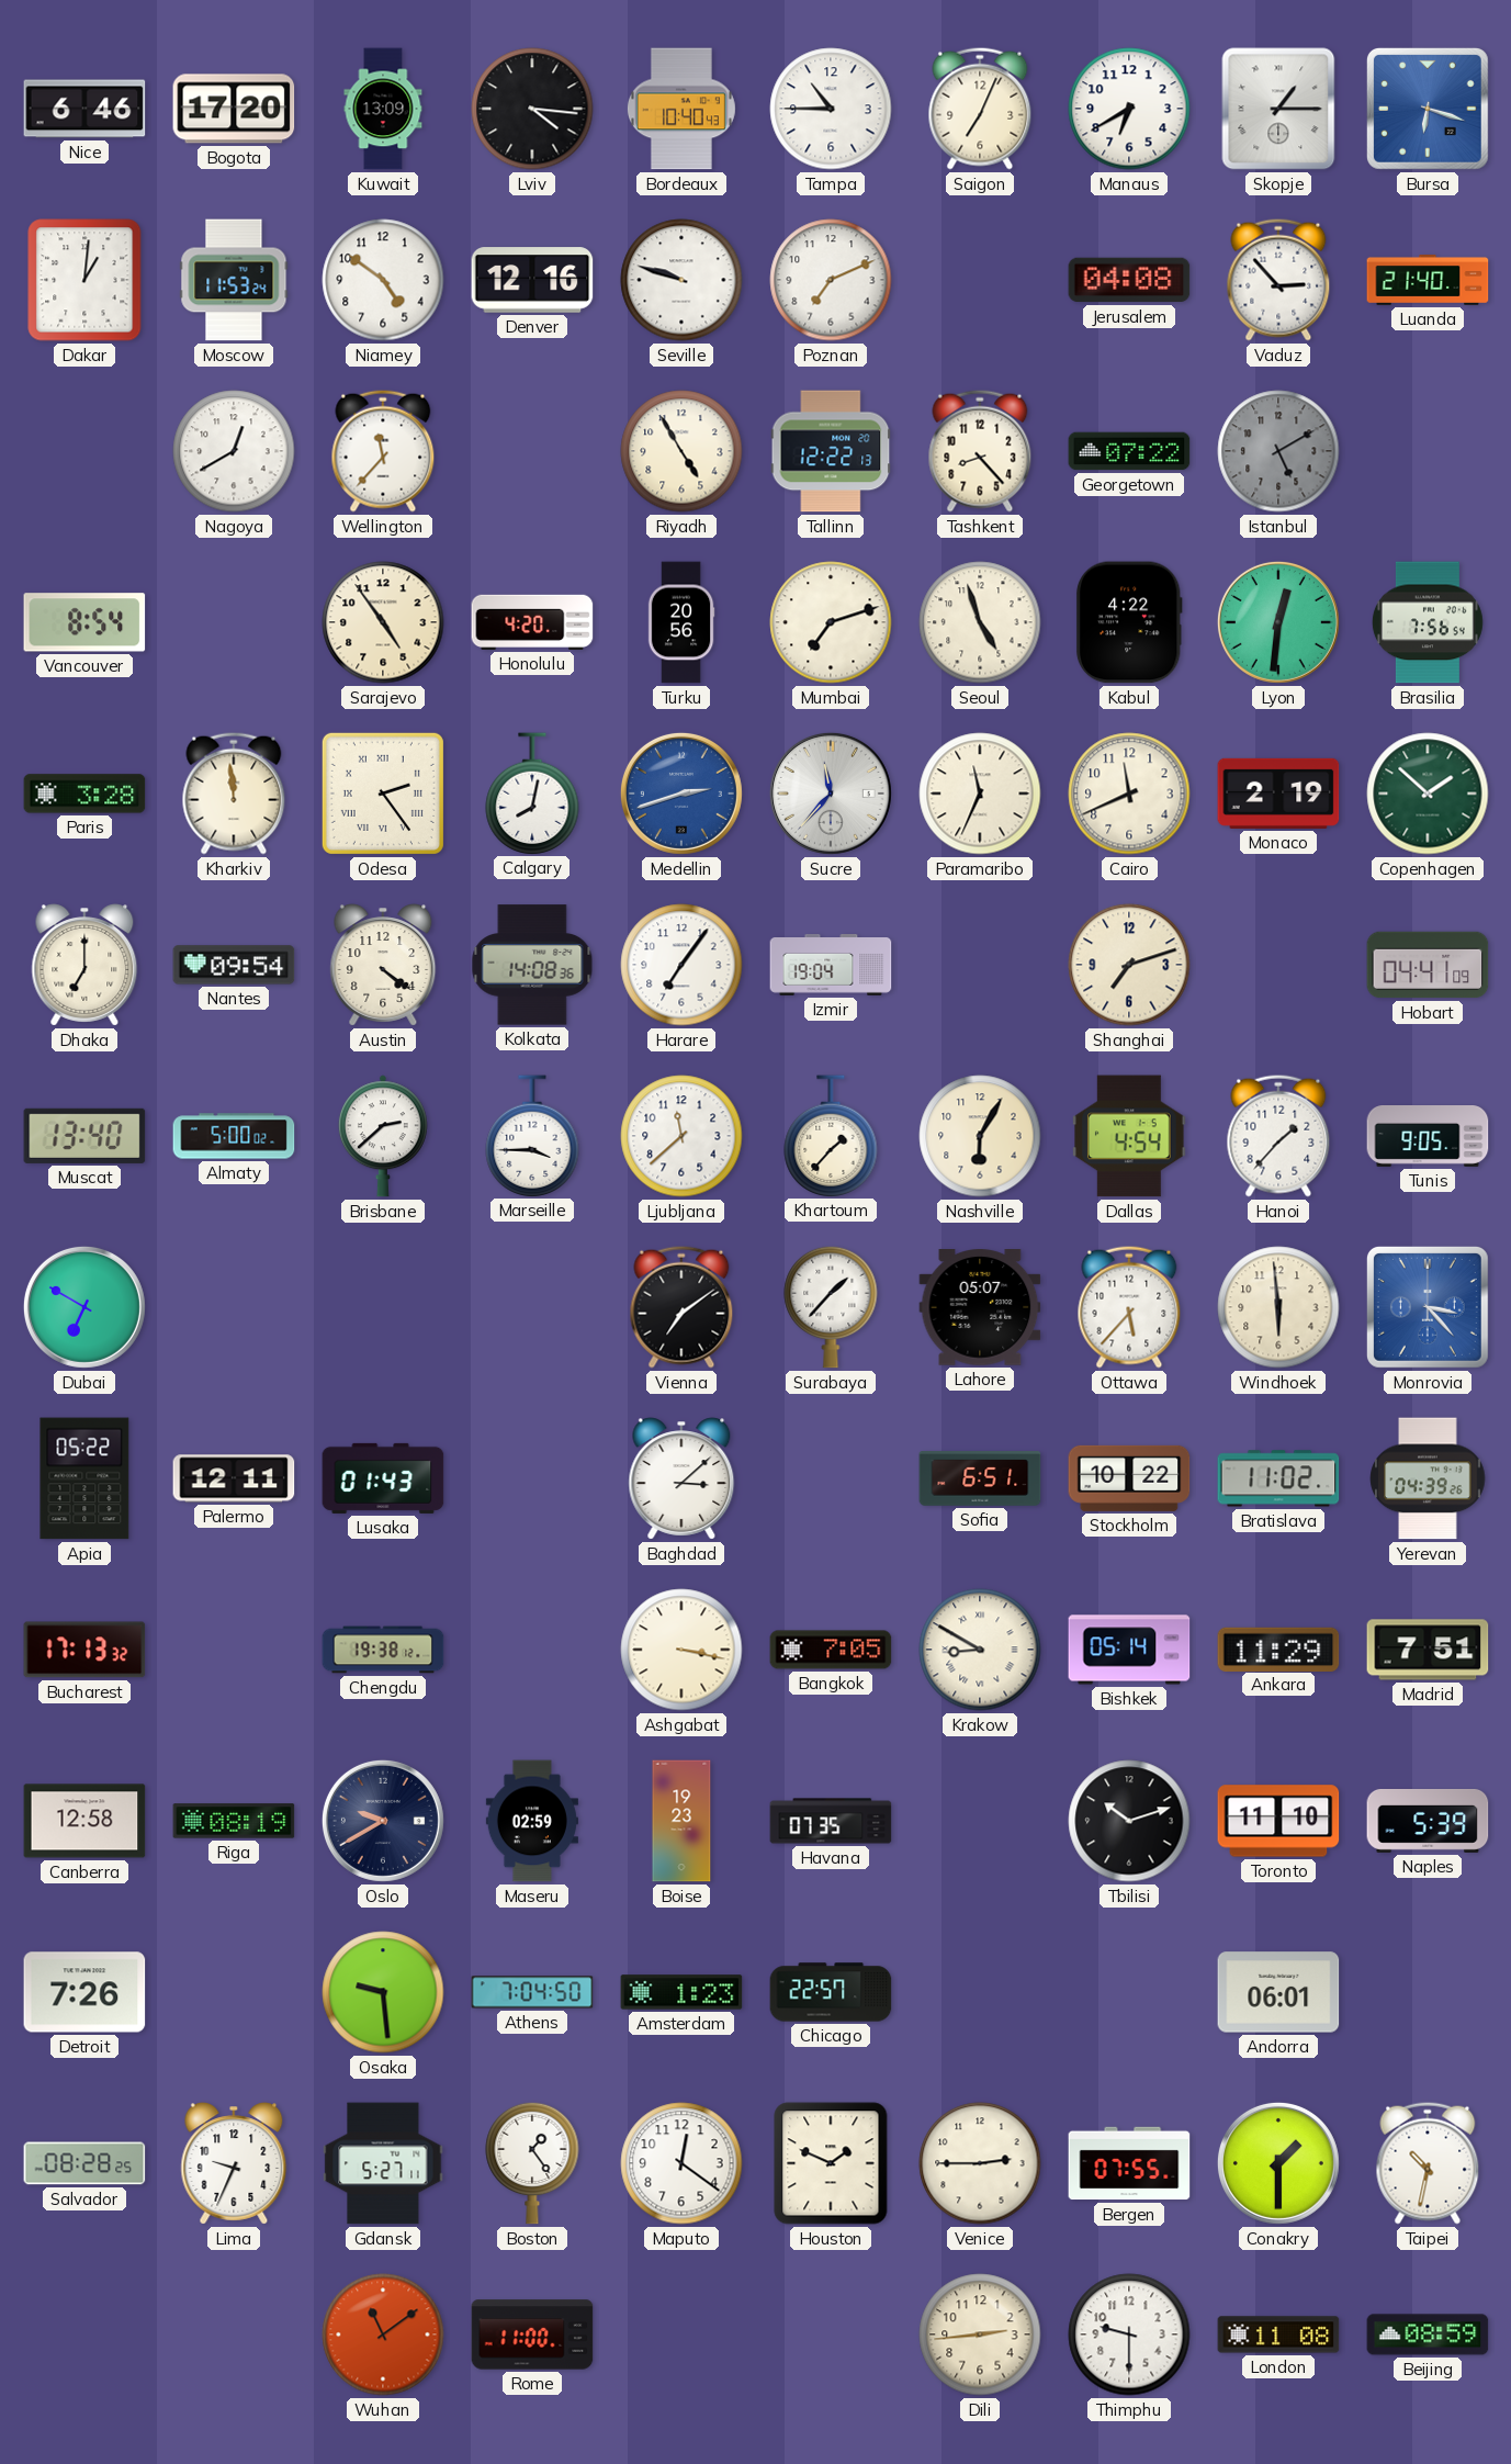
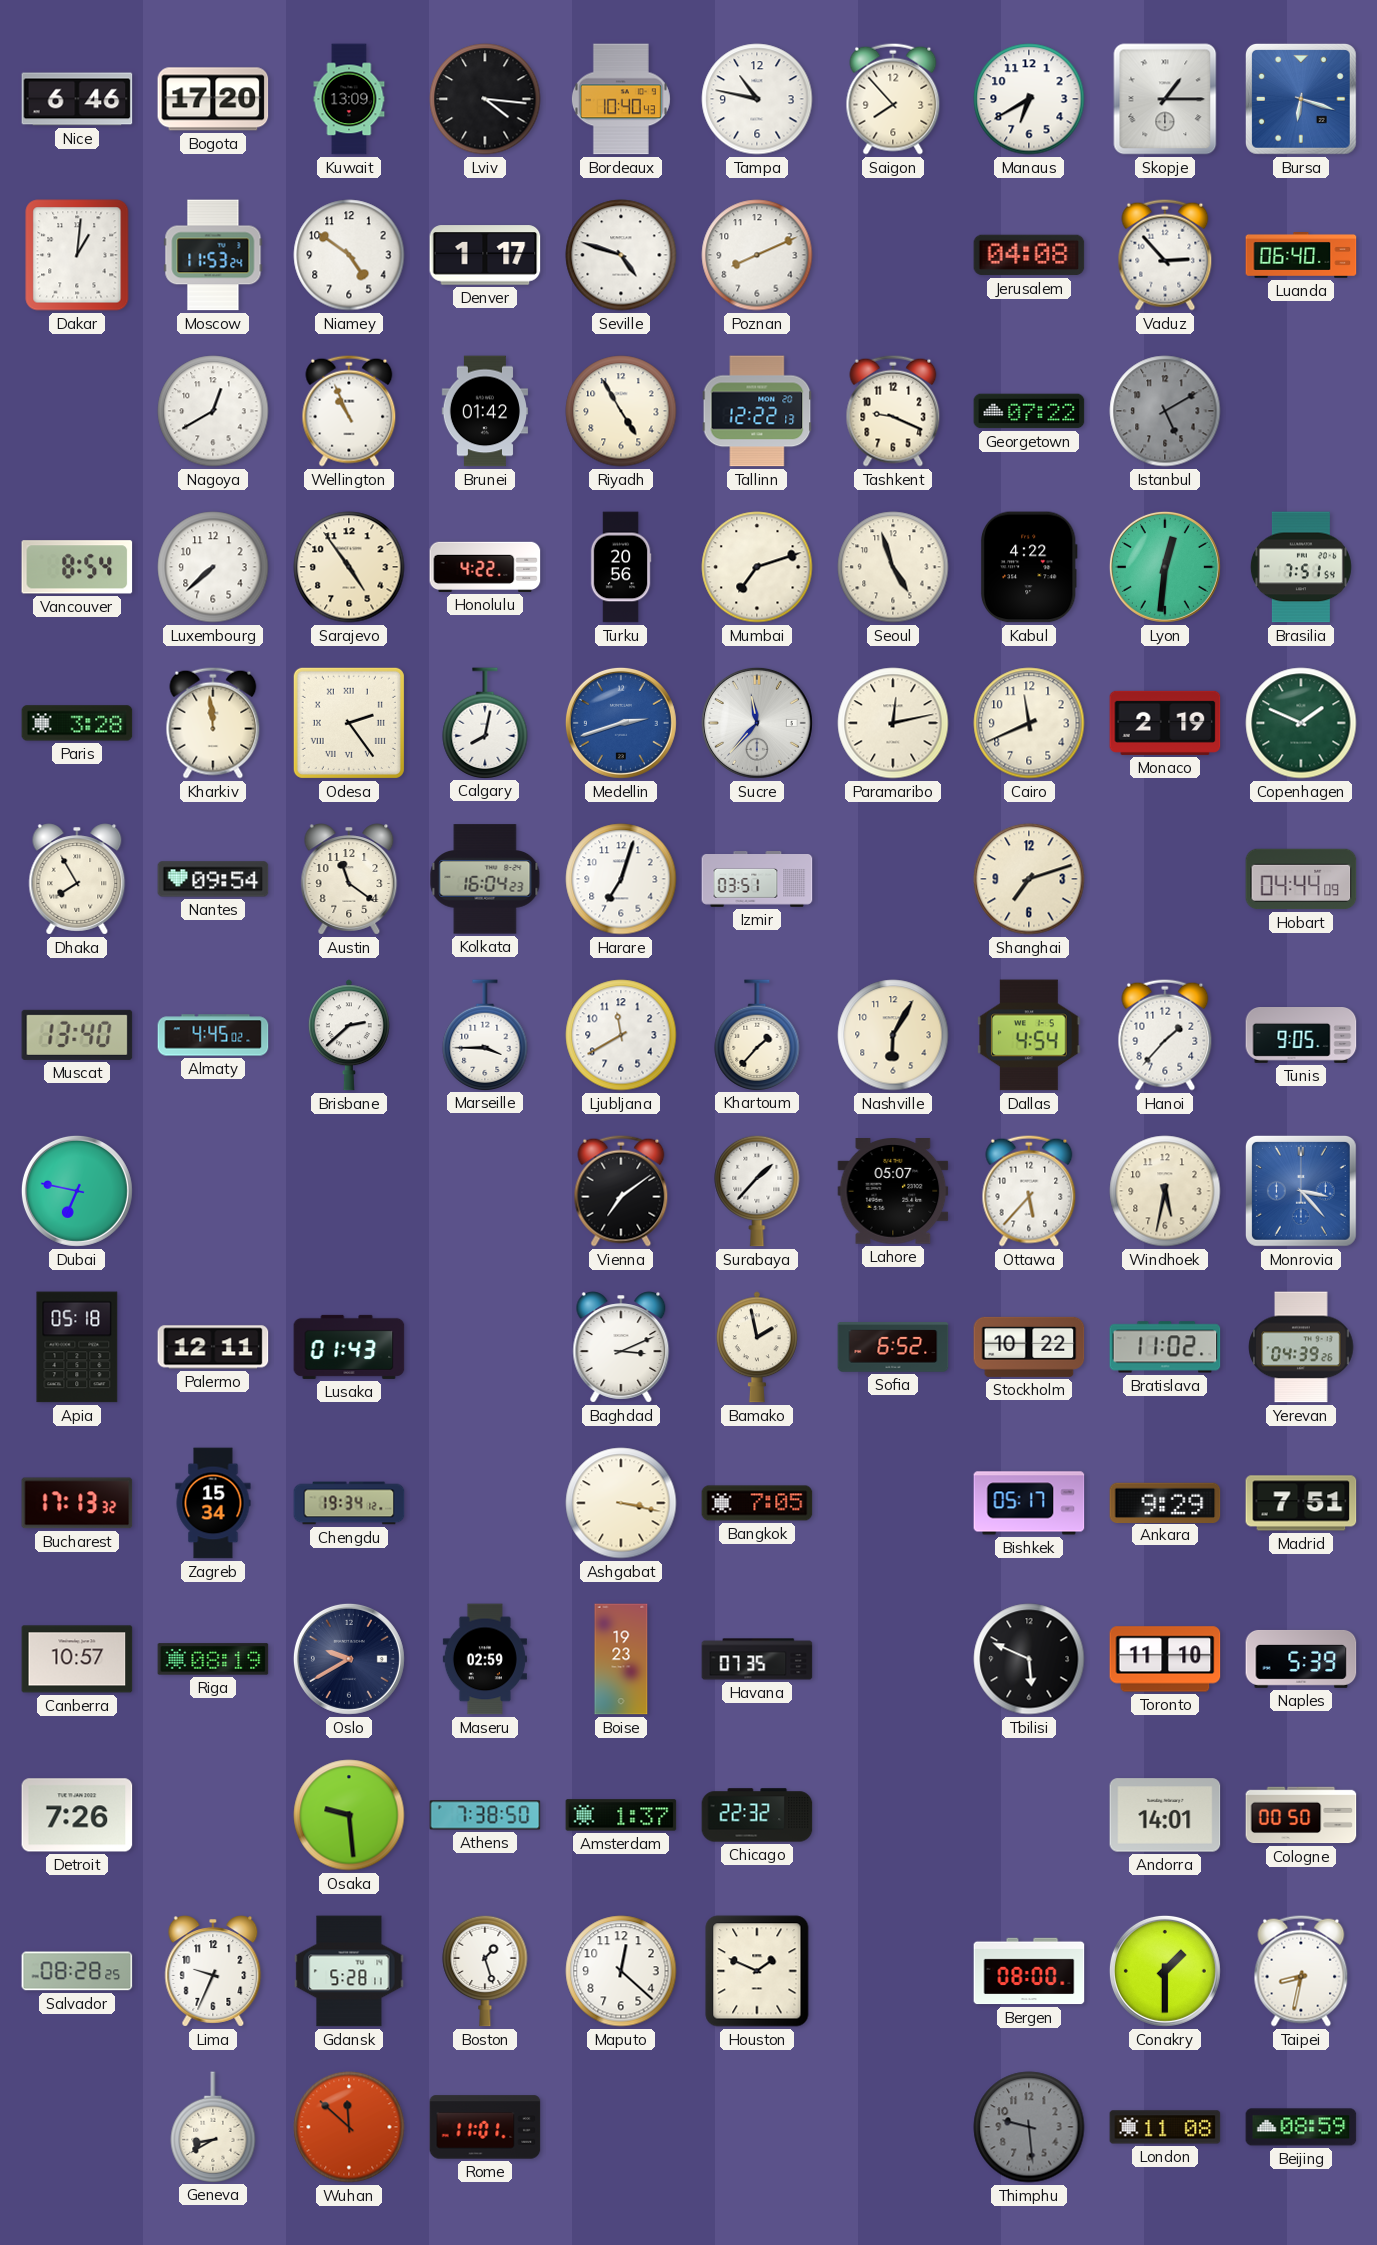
Tampa: 10:45 -> 10:47 (757, 99)
Saigon: 7:04 -> 7:53 (893, 99)
Denver: 12:16 -> 1:17 (485, 255)
Seville: 9:48 -> 4:48 (621, 255)
Poznan: 7:11 -> 8:11 (757, 255)
Luanda: 21:40 -> 06:40 (1301, 256)
Wellington: 11:37 -> 10:56 (349, 411)
Brunei: none -> 01:42 (484, 411)
Tashkent: 8:23 -> 9:19 (893, 411)
Luxembourg: none -> 7:38 (213, 567)
Honolulu: 4:20 -> 4:22 (485, 567)
Brasilia: 7:56 -> 7:51 (1301, 567)
Paramaribo: 11:34 -> 12:13 (893, 723)
Copenhagen: 1:52 -> 1:49 (1301, 723)
Dhaka: 7:00 -> 7:55 (77, 879)
Austin: 4:21 -> 11:21 (349, 879)
Kolkata: 14:08 -> 16:04 (485, 879)
Harare: 7:06 -> 7:03 (621, 879)
Izmir: 19:04 -> 03:51 (757, 880)
Hobart: 04:41 -> 04:44 (1301, 879)
Almaty: 5:00 -> 4:45 (213, 1035)
Ljubljana: 11:38 -> 11:40 (621, 1035)
Dubai: 6:50 -> 6:47 (77, 1191)
Windhoek: 5:59 -> 5:32 (1165, 1191)
Apia: 05:22 -> 05:18 (77, 1347)
Baghdad: 3:08 -> 3:11 (621, 1347)
Bamako: none -> 1:58 (757, 1347)
Sofia: 6:51 -> 6:52 (893, 1347)
Zagreb: none -> 15:34 (213, 1503)
Chengdu: 19:38 -> 19:34 (349, 1503)
Krakow: 8:50 -> none (980, 1650)
Bishkek: 05:14 -> 05:17 (1029, 1503)
Ankara: 11:29 -> 9:29 (1165, 1502)
Canberra: 12:58 -> 10:57 (77, 1659)
Tbilisi: 10:12 -> 5:49 (1029, 1659)
Athens: 7:04 -> 7:38 (485, 1815)
Amsterdam: 1:23 -> 1:37 (621, 1815)
Chicago: 22:57 -> 22:32 (757, 1815)
Andorra: 06:01 -> 14:01 (1165, 1815)
Cologne: none -> 00:50 (1301, 1815)
Gdansk: 5:27 -> 5:28 (349, 1971)
Boston: 1:24 -> 1:27 (485, 1971)
Maputo: 12:21 -> 12:22 (621, 1971)
Venice: 2:45 -> none (980, 2163)
Bergen: 07:55 -> 08:00 (1029, 1971)
Taipei: 10:32 -> 8:32 (1301, 1971)
Geneva: none -> 8:40 (213, 2127)
Wuhan: 11:09 -> 11:52 (349, 2127)
Rome: 11:00 -> 11:01 (485, 2127)
Dili: 2:44 -> none (980, 2334)
Thimphu: 9:30 -> 9:29 (1029, 2127)
Thimphu dial: white -> grey (1029, 2127)
